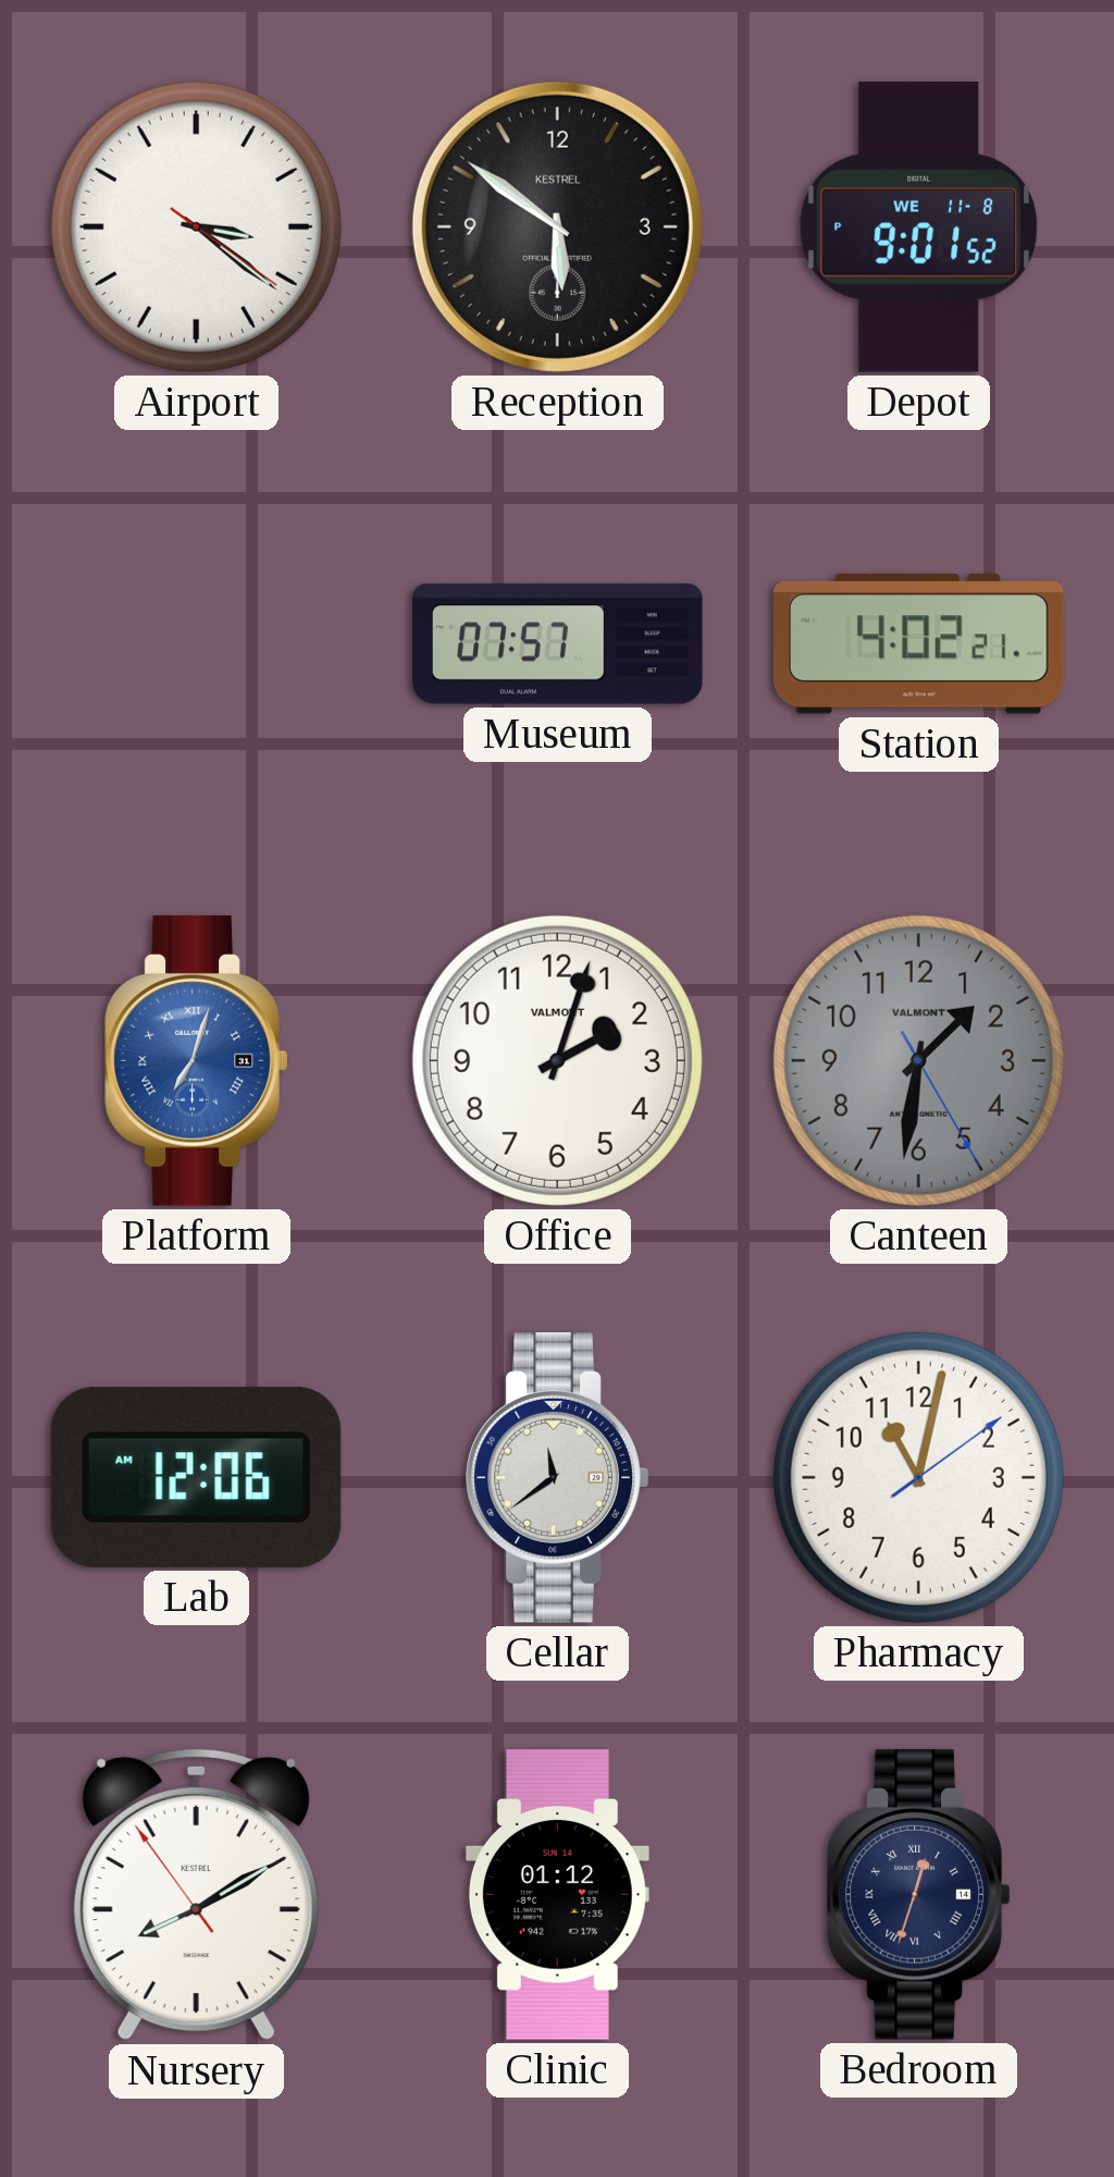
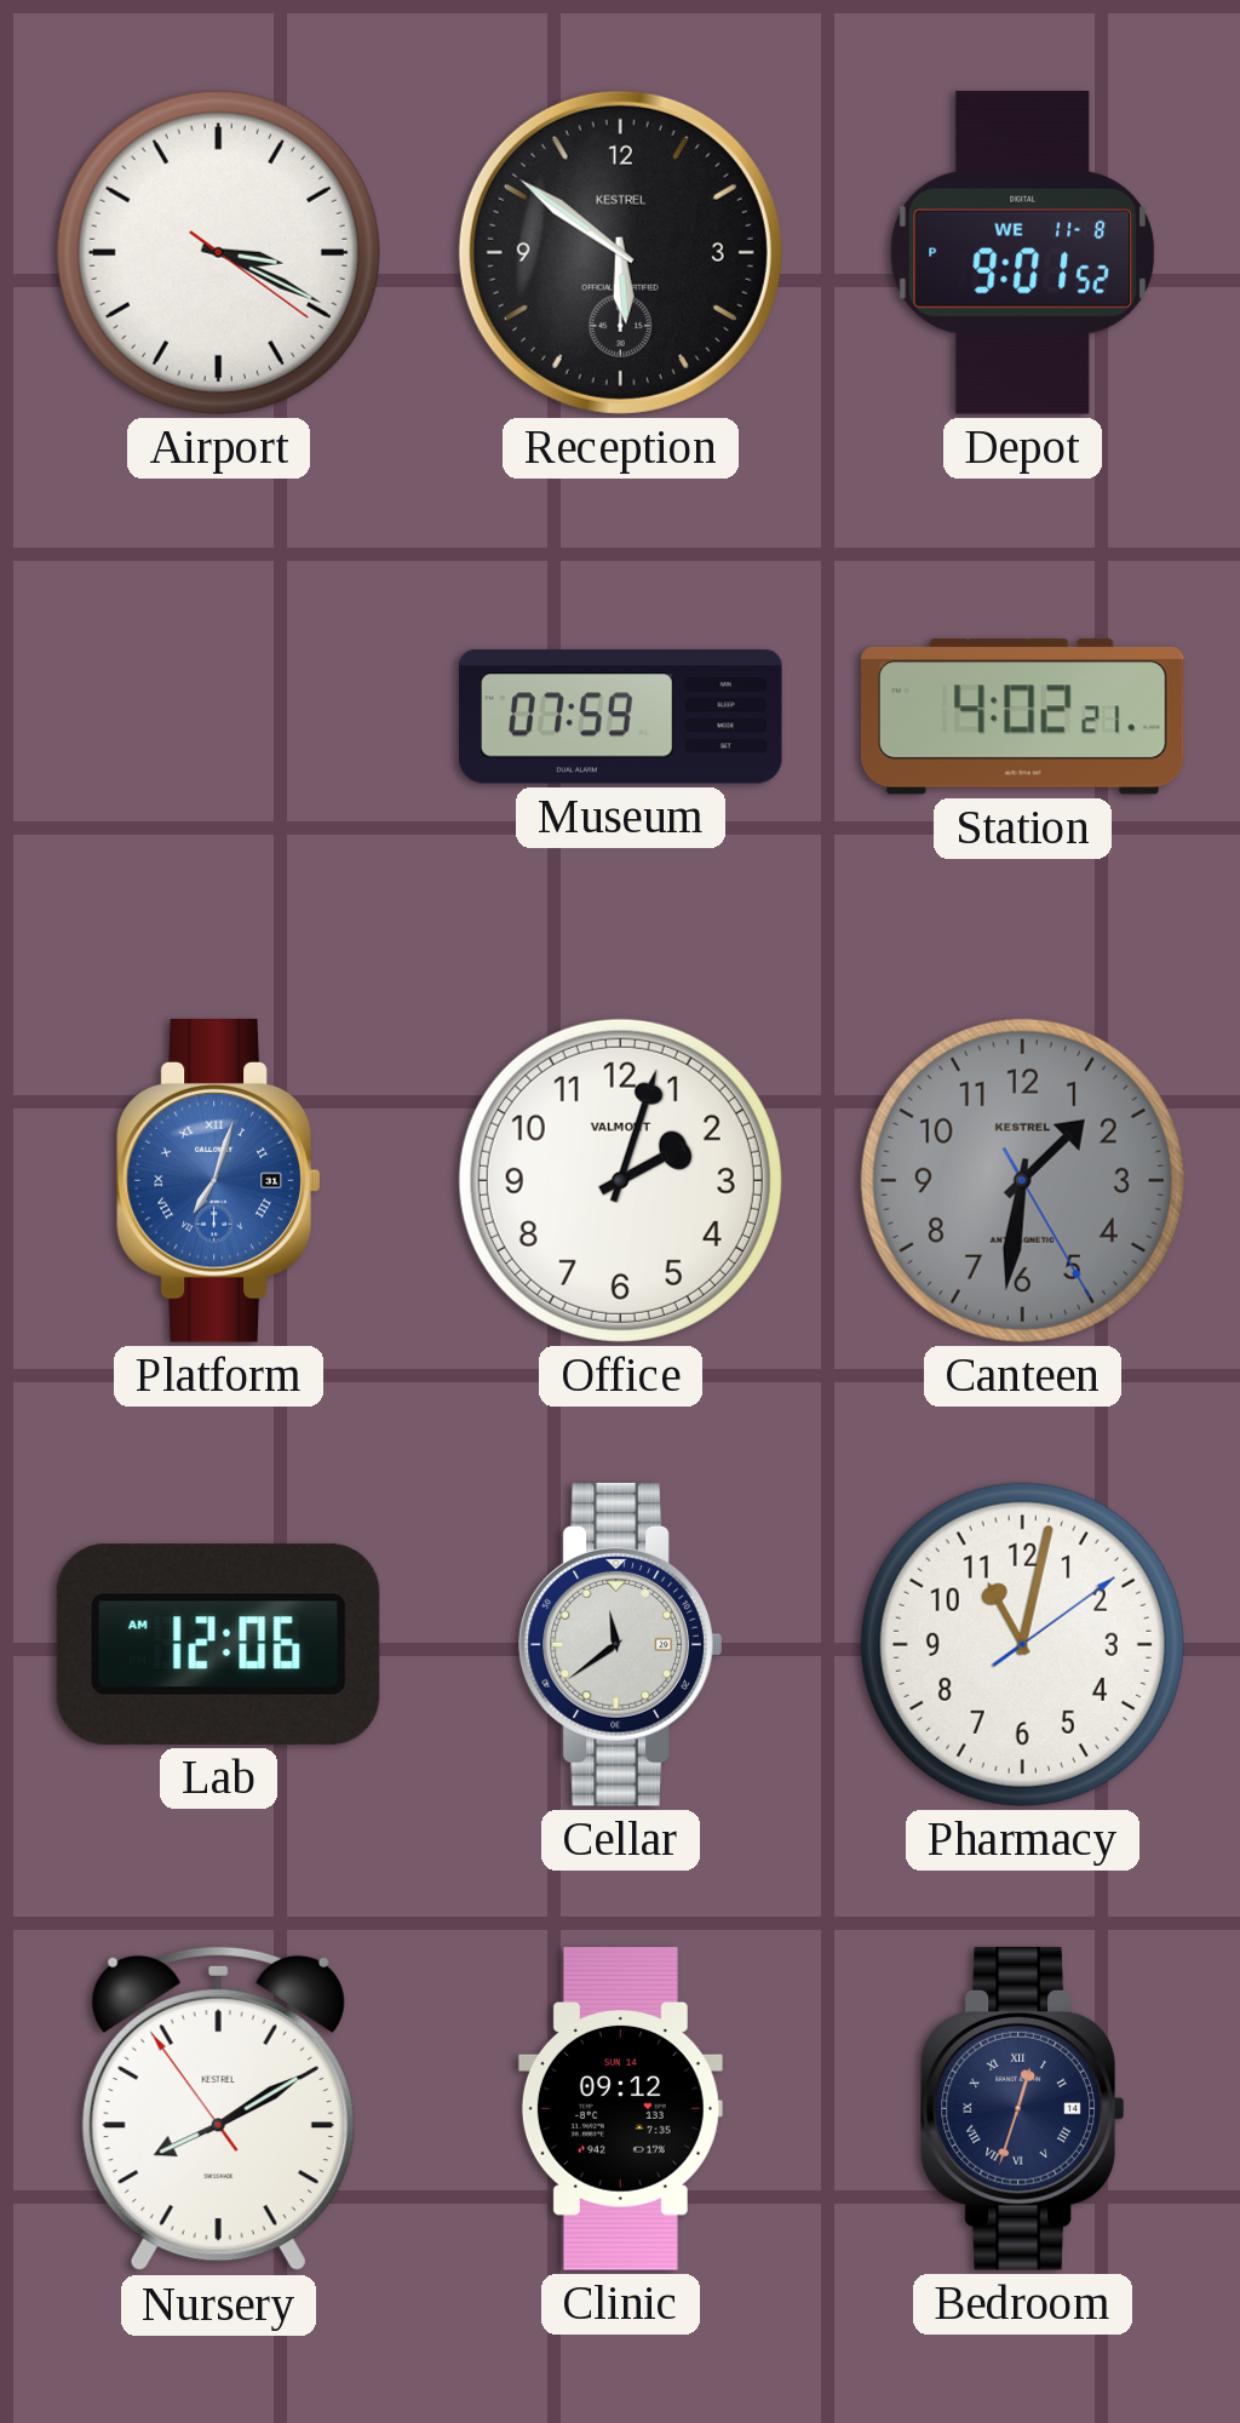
Airport: 3:21 -> 3:19 (218, 252)
Museum: 07:57 -> 07:59 (621, 717)
Canteen brand: VALMONT -> KESTREL (1022, 1180)
Clinic: 01:12 -> 09:12 (620, 2109)
